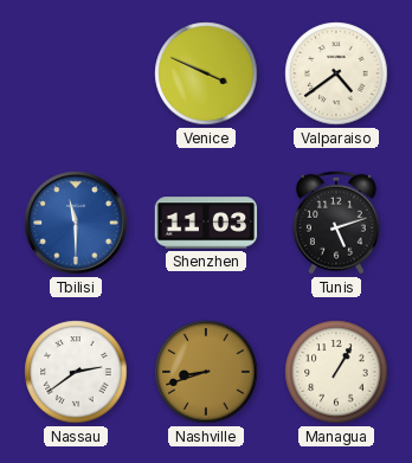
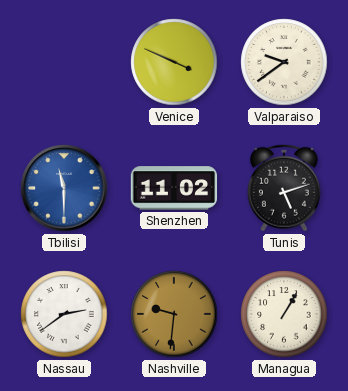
Valparaiso: 4:39 -> 9:39 (284, 62)
Shenzhen: 11:03 -> 11:02 (174, 188)
Nashville: 8:42 -> 9:31 (174, 314)
